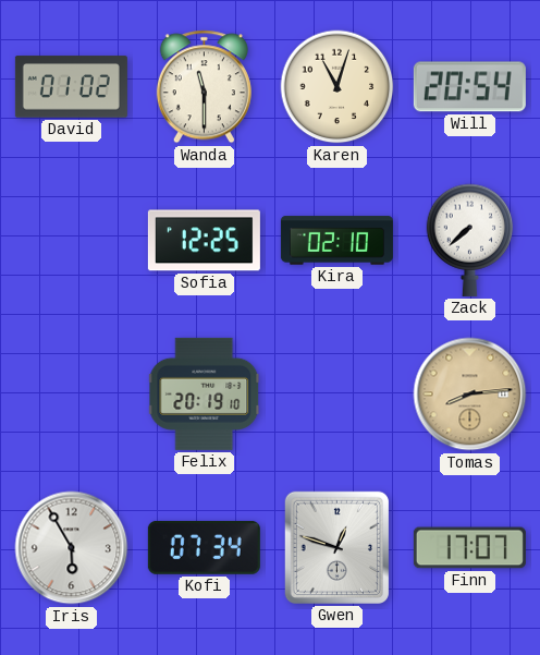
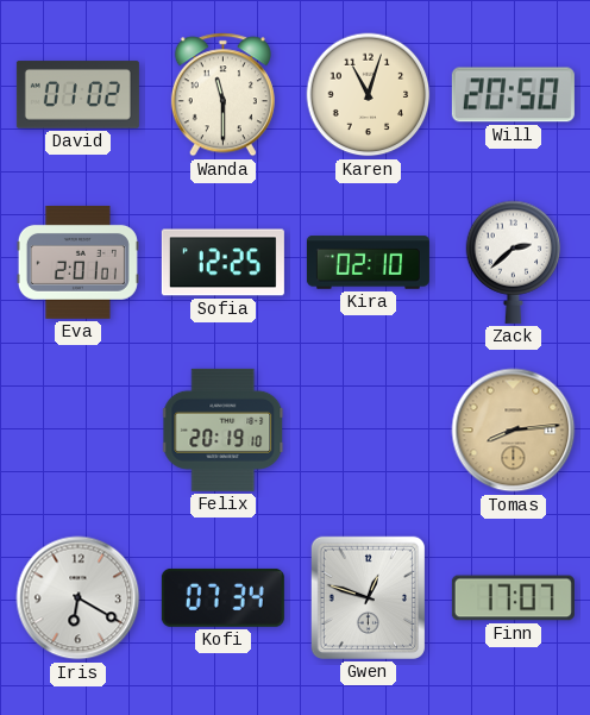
Will: 20:54 -> 20:50 (513, 95)
Eva: none -> 2:01 (77, 262)
Zack: 7:38 -> 2:38 (514, 262)
Iris: 5:55 -> 6:20 (79, 598)
